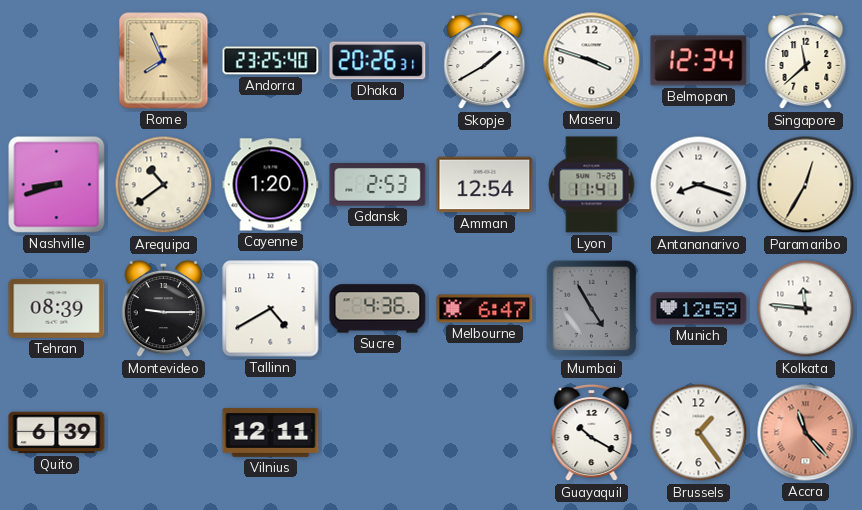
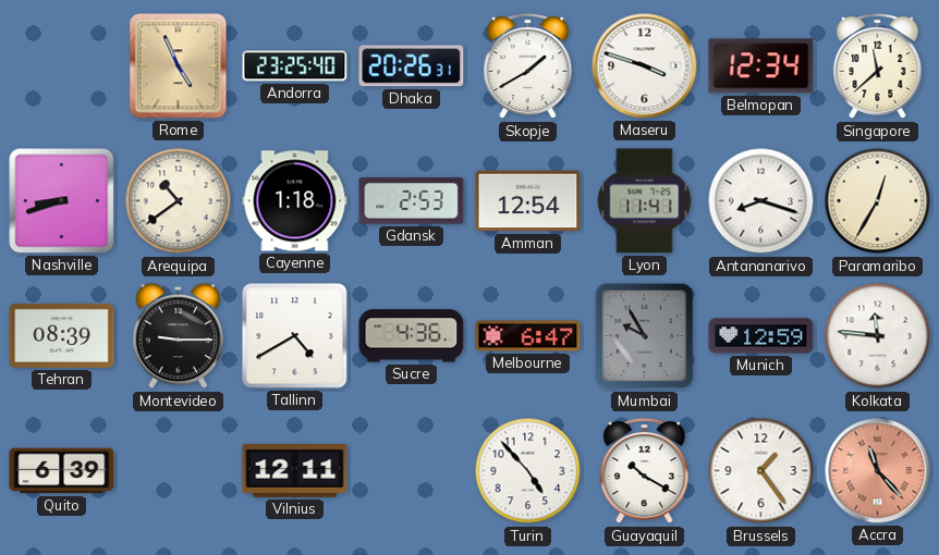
Rome: 7:56 -> 4:56 (179, 66)
Cayenne: 1:20 -> 1:18 (295, 201)
Mumbai: 4:55 -> 9:55 (645, 336)
Turin: none -> 4:53 (528, 471)
